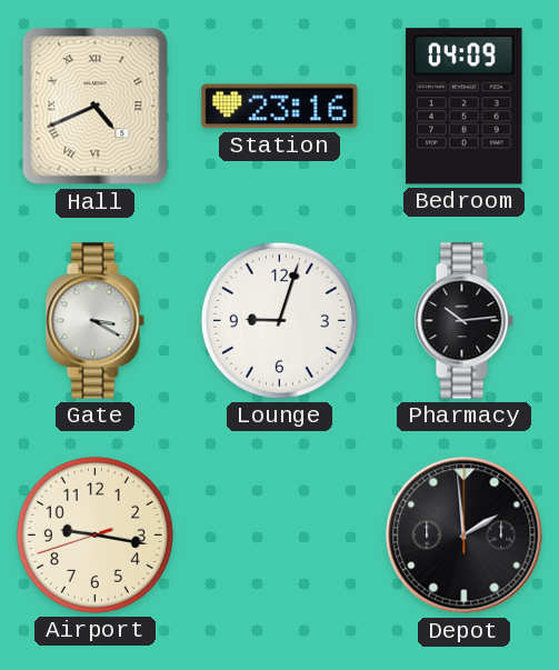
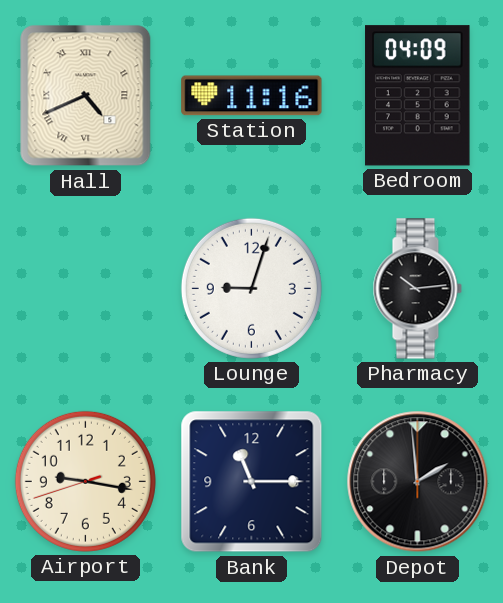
Station: 23:16 -> 11:16 (252, 96)
Gate: 3:20 -> none (94, 321)
Bank: none -> 11:15 (252, 482)
